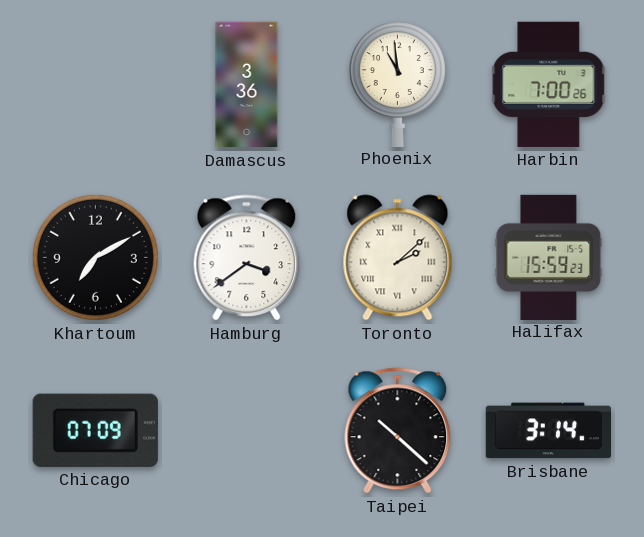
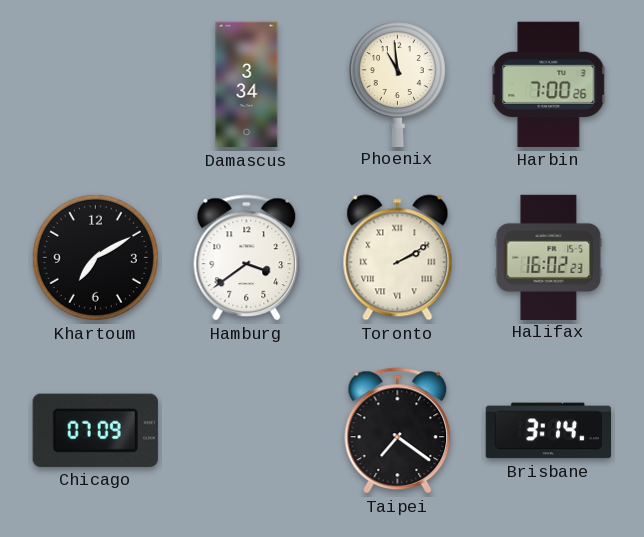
Damascus: 3:36 -> 3:34 (247, 85)
Toronto: 2:08 -> 2:10 (398, 258)
Halifax: 15:59 -> 16:02 (549, 257)
Taipei: 10:22 -> 7:21 (398, 431)
